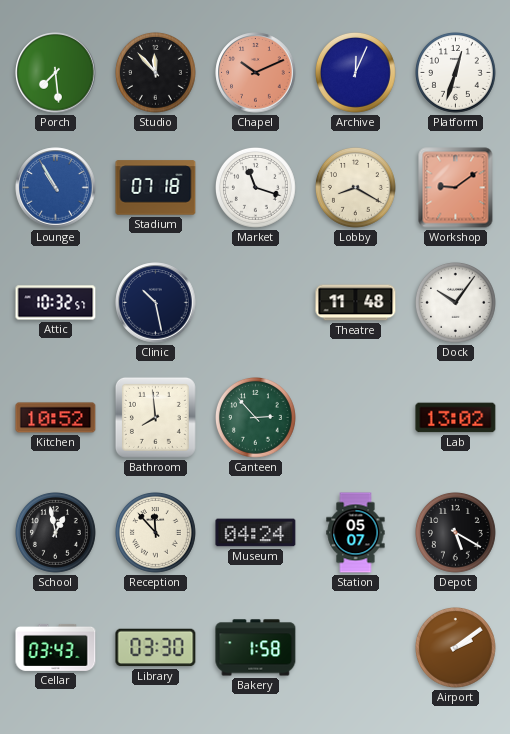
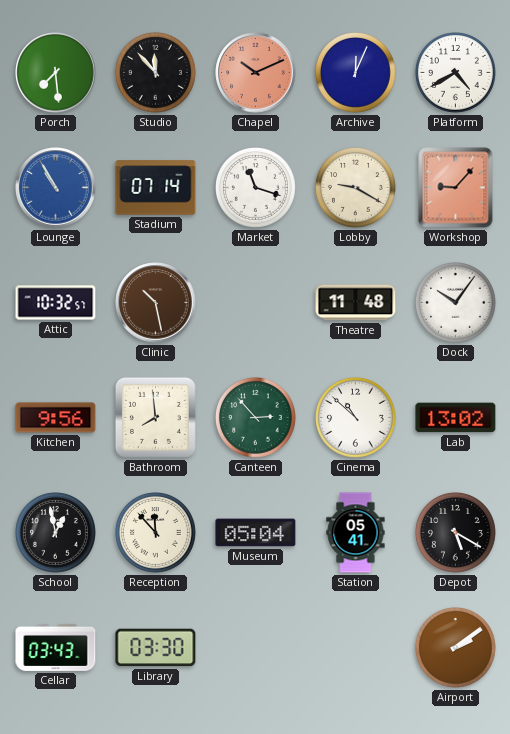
Platform: 12:33 -> 4:40 (456, 73)
Stadium: 07:18 -> 07:14 (156, 188)
Lobby: 8:20 -> 9:20 (356, 188)
Workshop: 9:09 -> 9:07 (456, 188)
Clinic dial: navy -> brown (156, 303)
Kitchen: 10:52 -> 9:56 (56, 418)
Cinema: none -> 10:52 (356, 418)
Museum: 04:24 -> 05:04 (256, 533)
Station: 05:07 -> 05:41 (356, 533)
Bakery: 1:58 -> none (256, 648)
